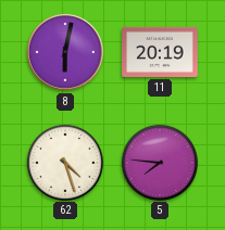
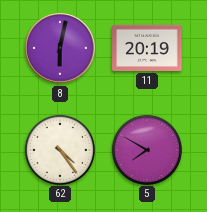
62: 4:27 -> 4:24 (59, 149)
5: 7:46 -> 7:50 (146, 149)
